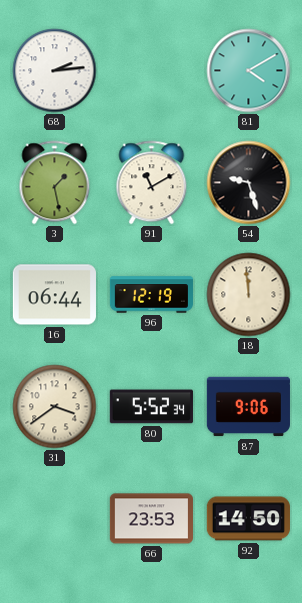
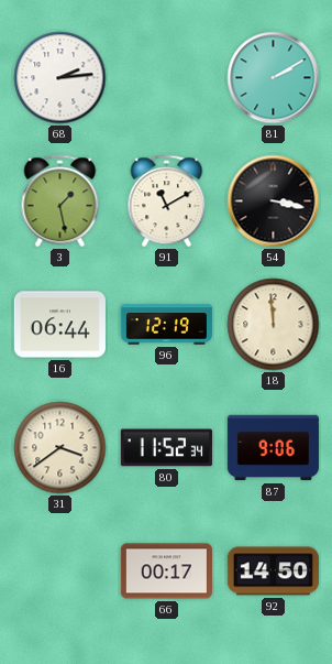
81: 4:10 -> 2:10 (274, 78)
54: 9:27 -> 3:17 (274, 202)
80: 5:52 -> 11:52 (166, 448)
66: 23:53 -> 00:17 (166, 572)
